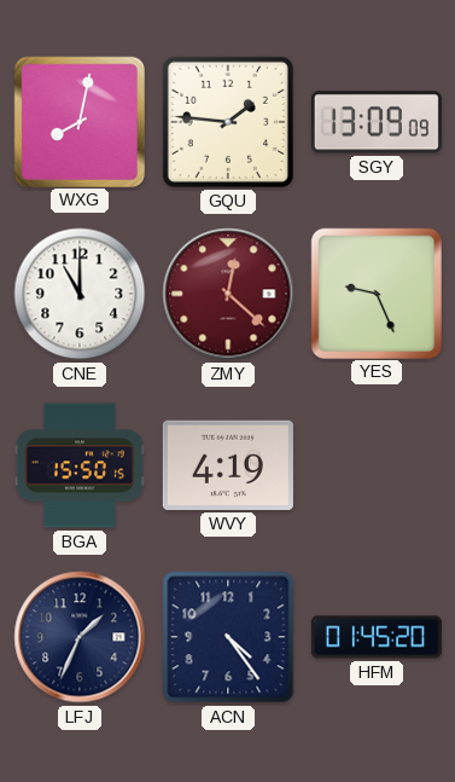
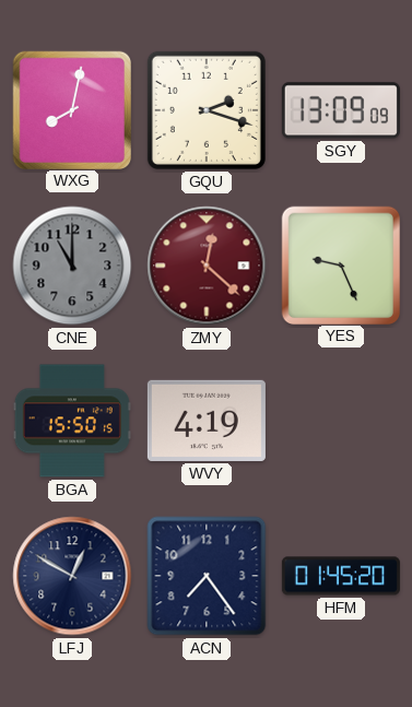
GQU: 1:46 -> 2:18 (207, 110)
CNE dial: white -> grey (72, 266)
LFJ: 1:34 -> 12:50 (72, 576)
ACN: 4:24 -> 7:24 (207, 576)
